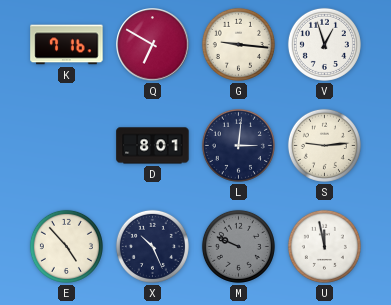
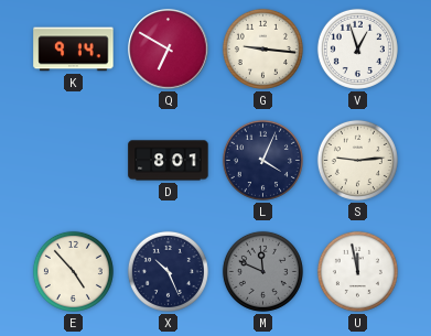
K: 7:16 -> 9:14 (74, 50)
L: 3:01 -> 4:04 (262, 160)
M: 9:49 -> 11:49 (262, 271)
